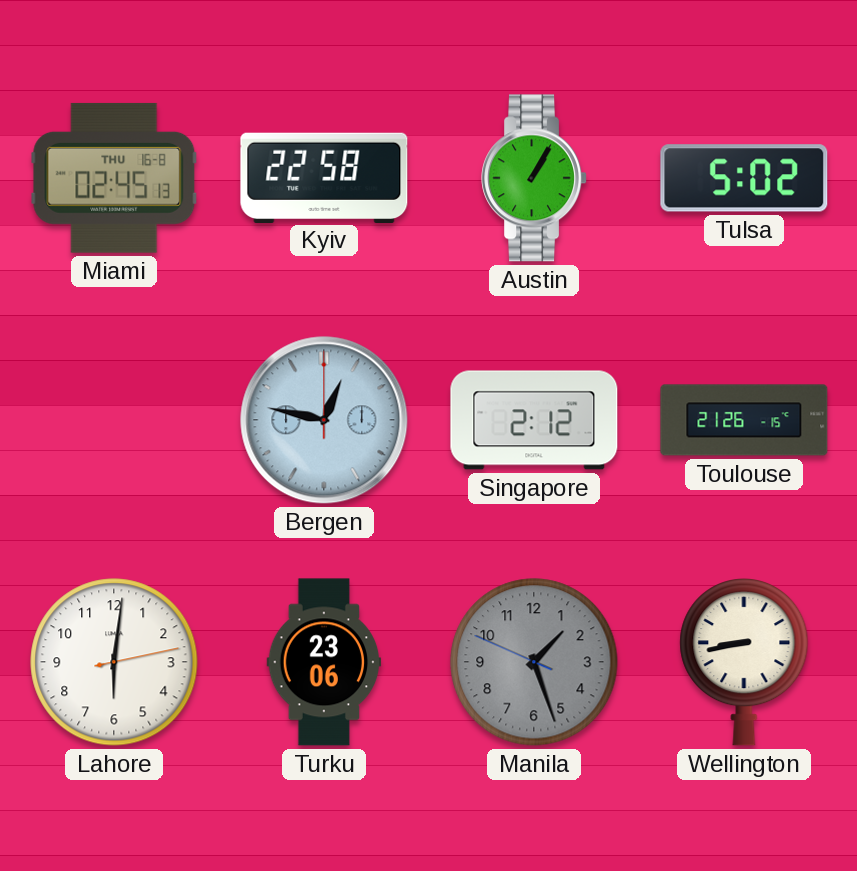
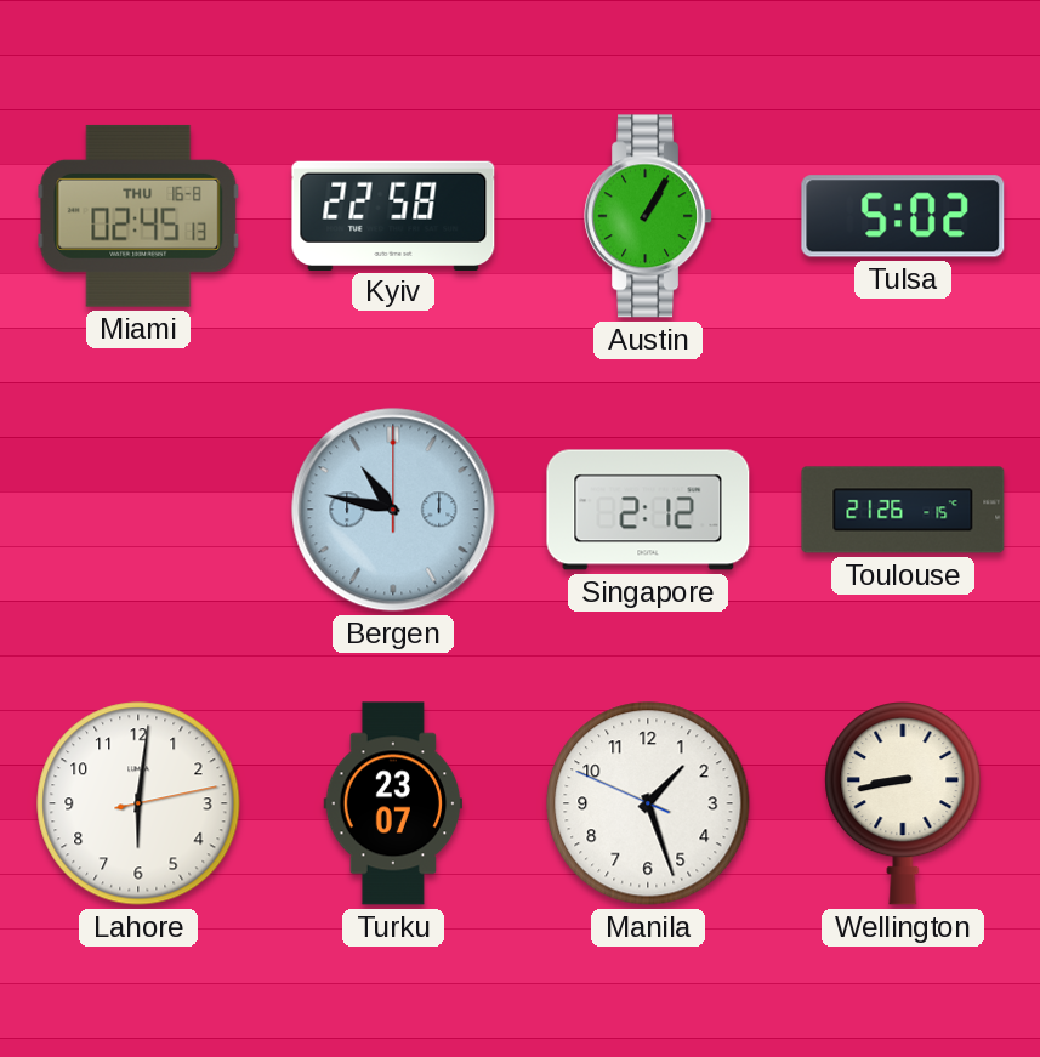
Bergen: 12:47 -> 10:47 (393, 510)
Turku: 23:06 -> 23:07 (393, 803)
Manila dial: grey -> white (648, 803)
